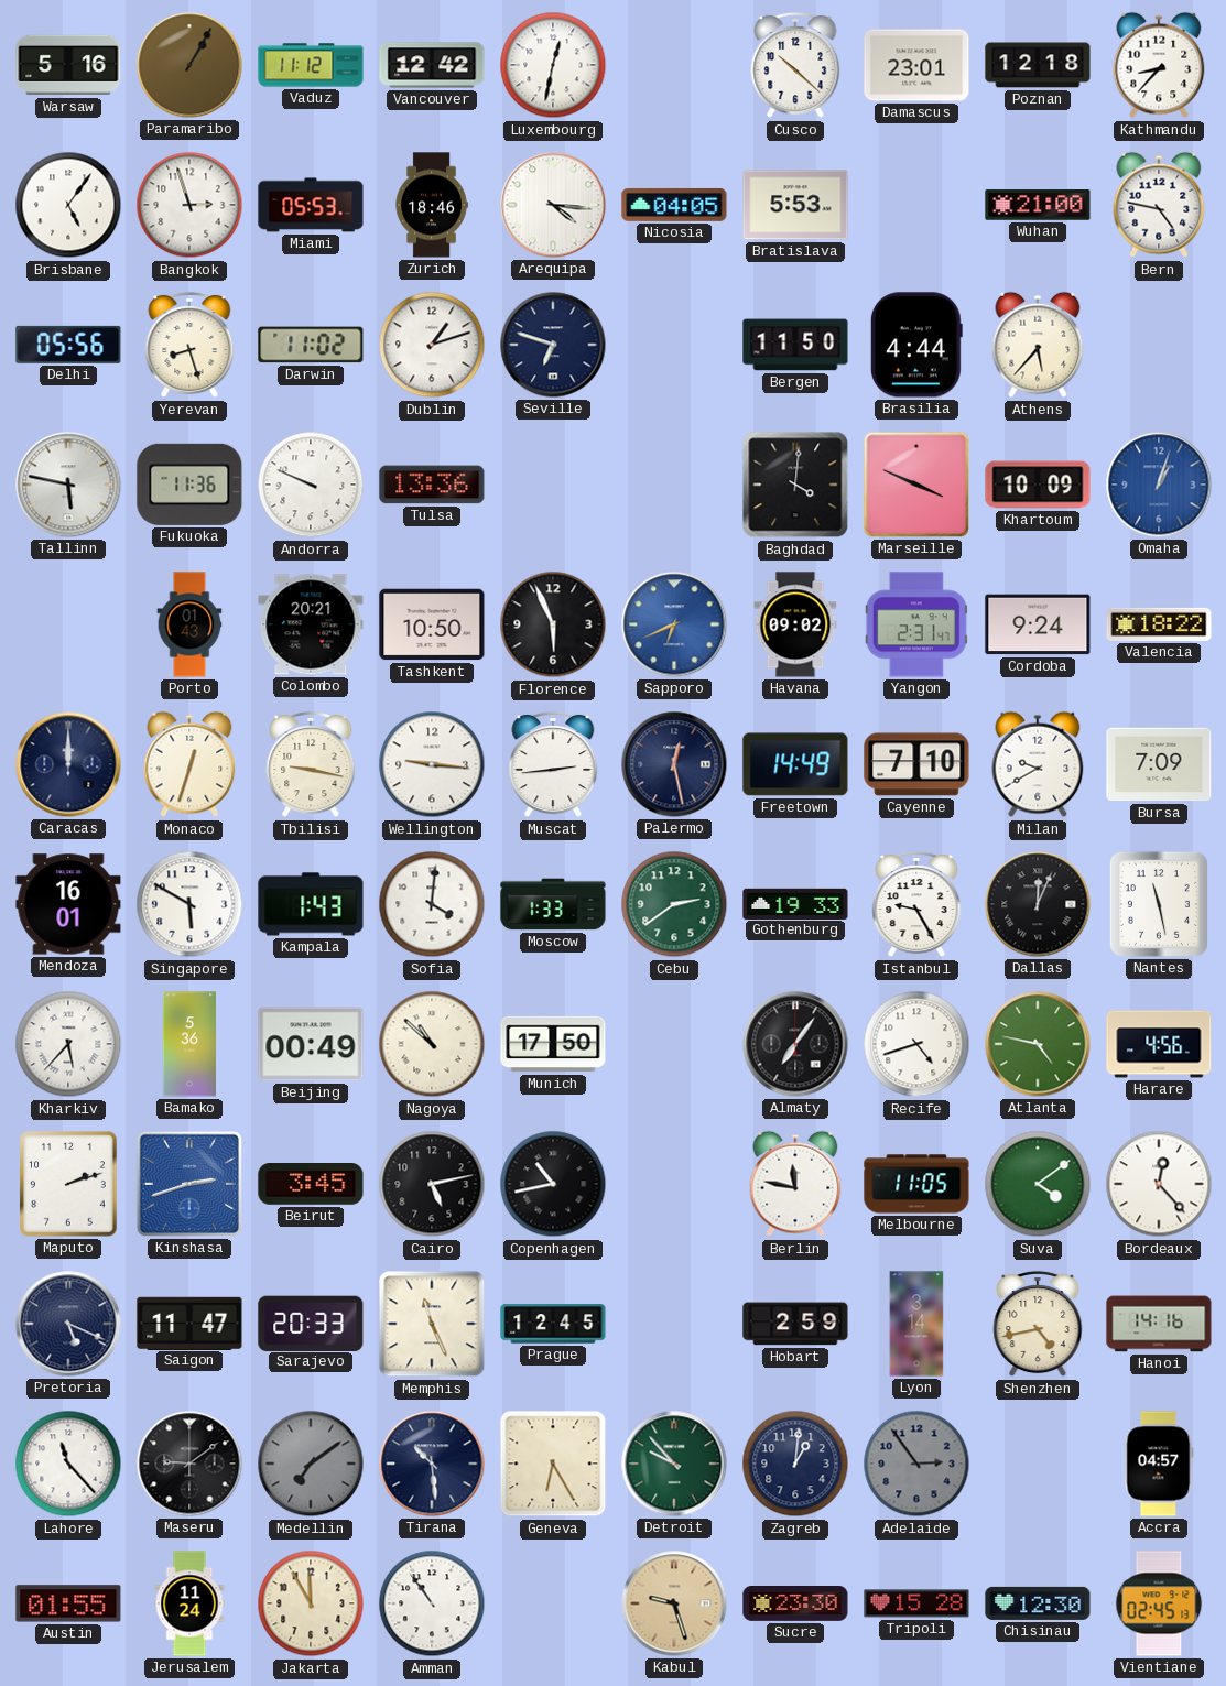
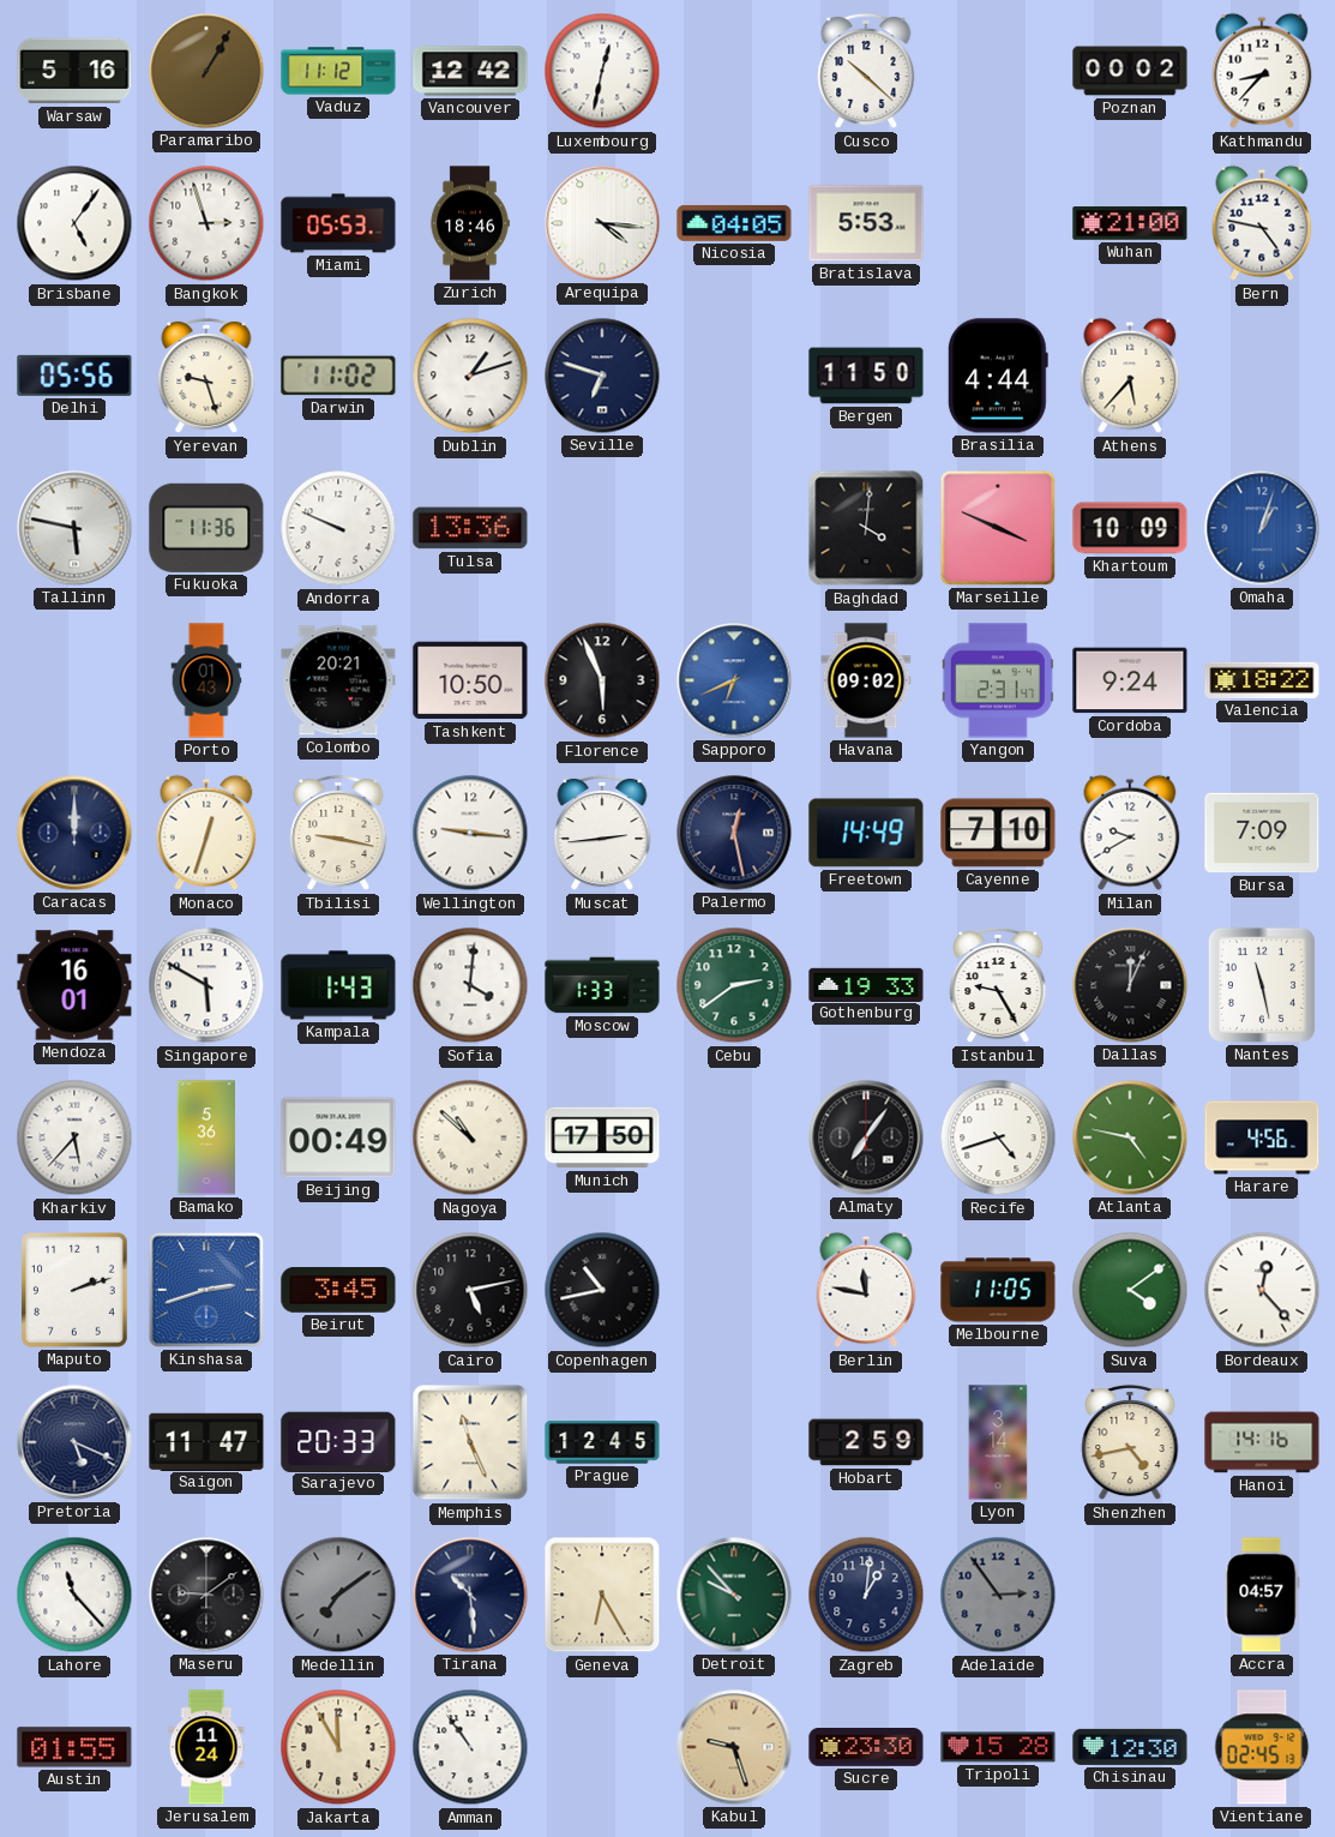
Damascus: 23:01 -> none (916, 65)
Poznan: 12:18 -> 00:02 (1130, 71)
Yerevan: 8:27 -> 9:27 (206, 376)
